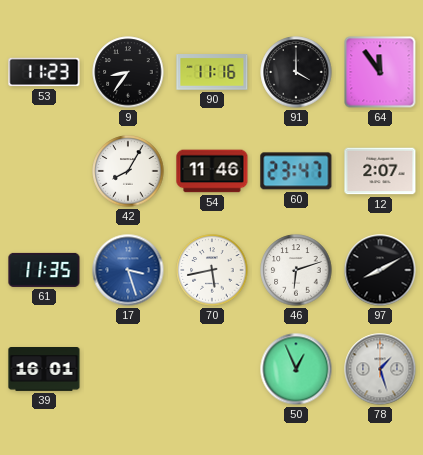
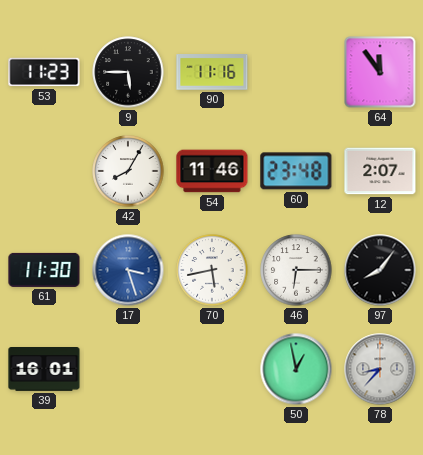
9: 8:36 -> 5:45 (128, 72)
91: 4:00 -> none (296, 72)
60: 23:47 -> 23:48 (296, 171)
61: 11:35 -> 11:30 (44, 270)
46: 6:12 -> 6:15 (296, 270)
97: 8:10 -> 8:06 (380, 270)
50: 12:56 -> 12:58 (296, 369)
78: 1:27 -> 8:37 (380, 369)
